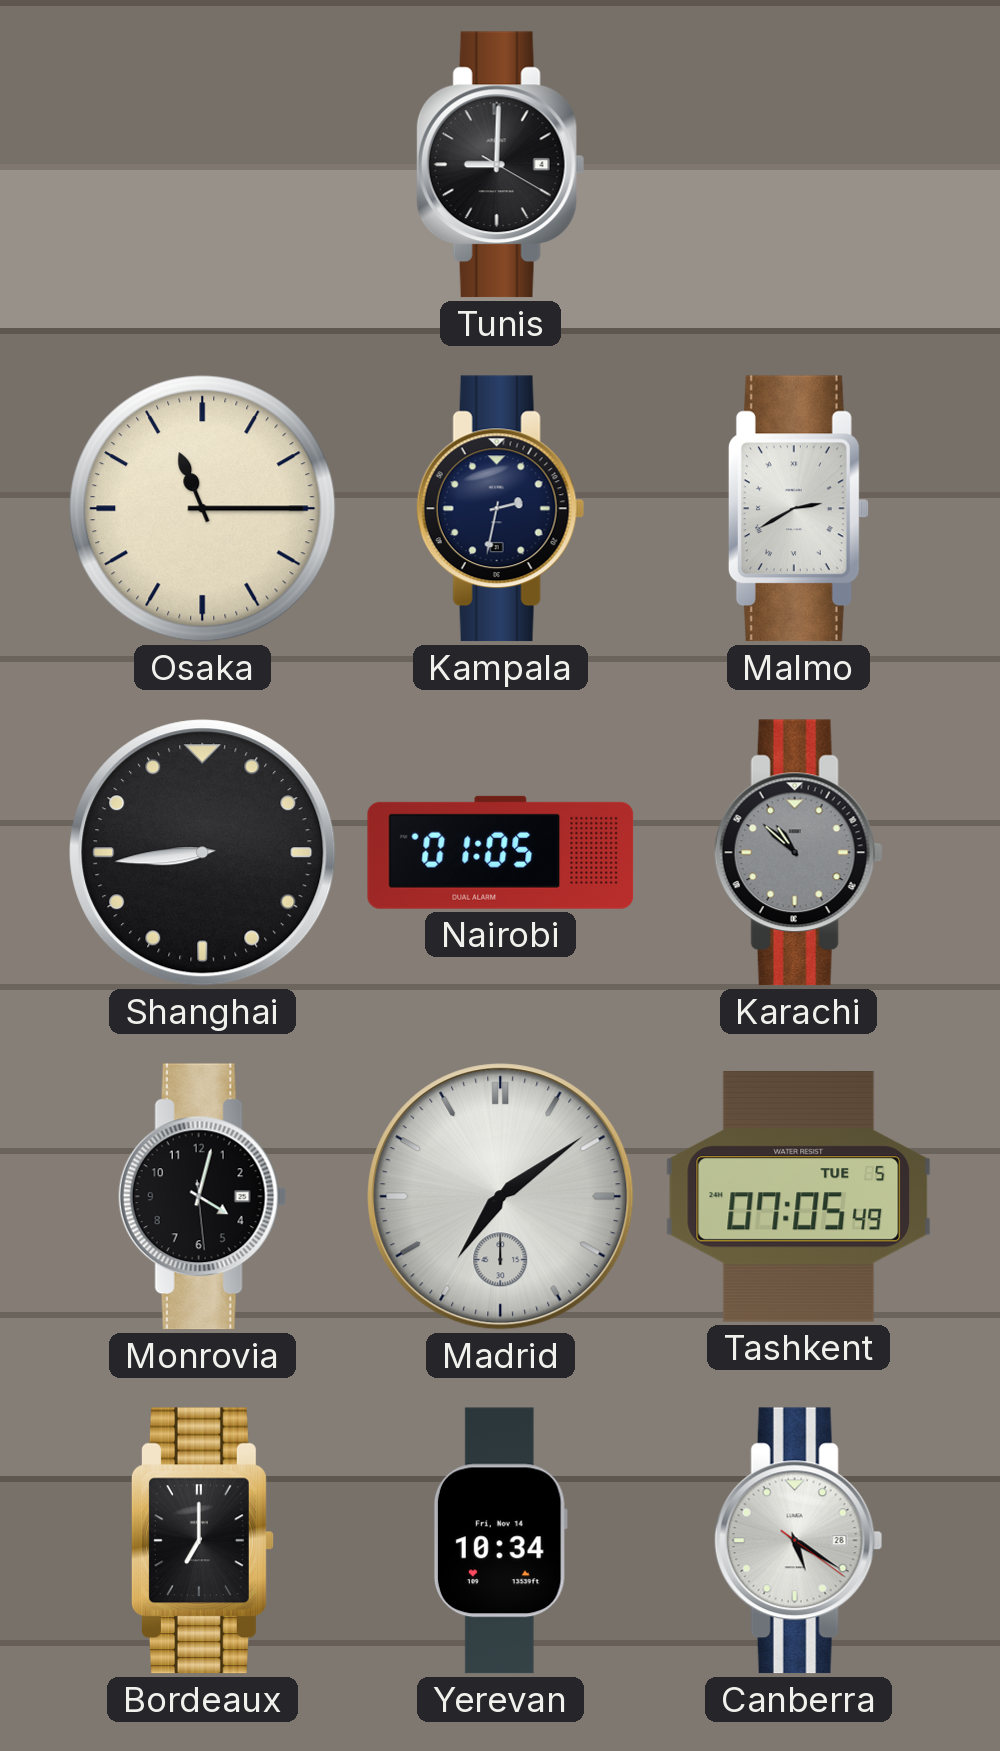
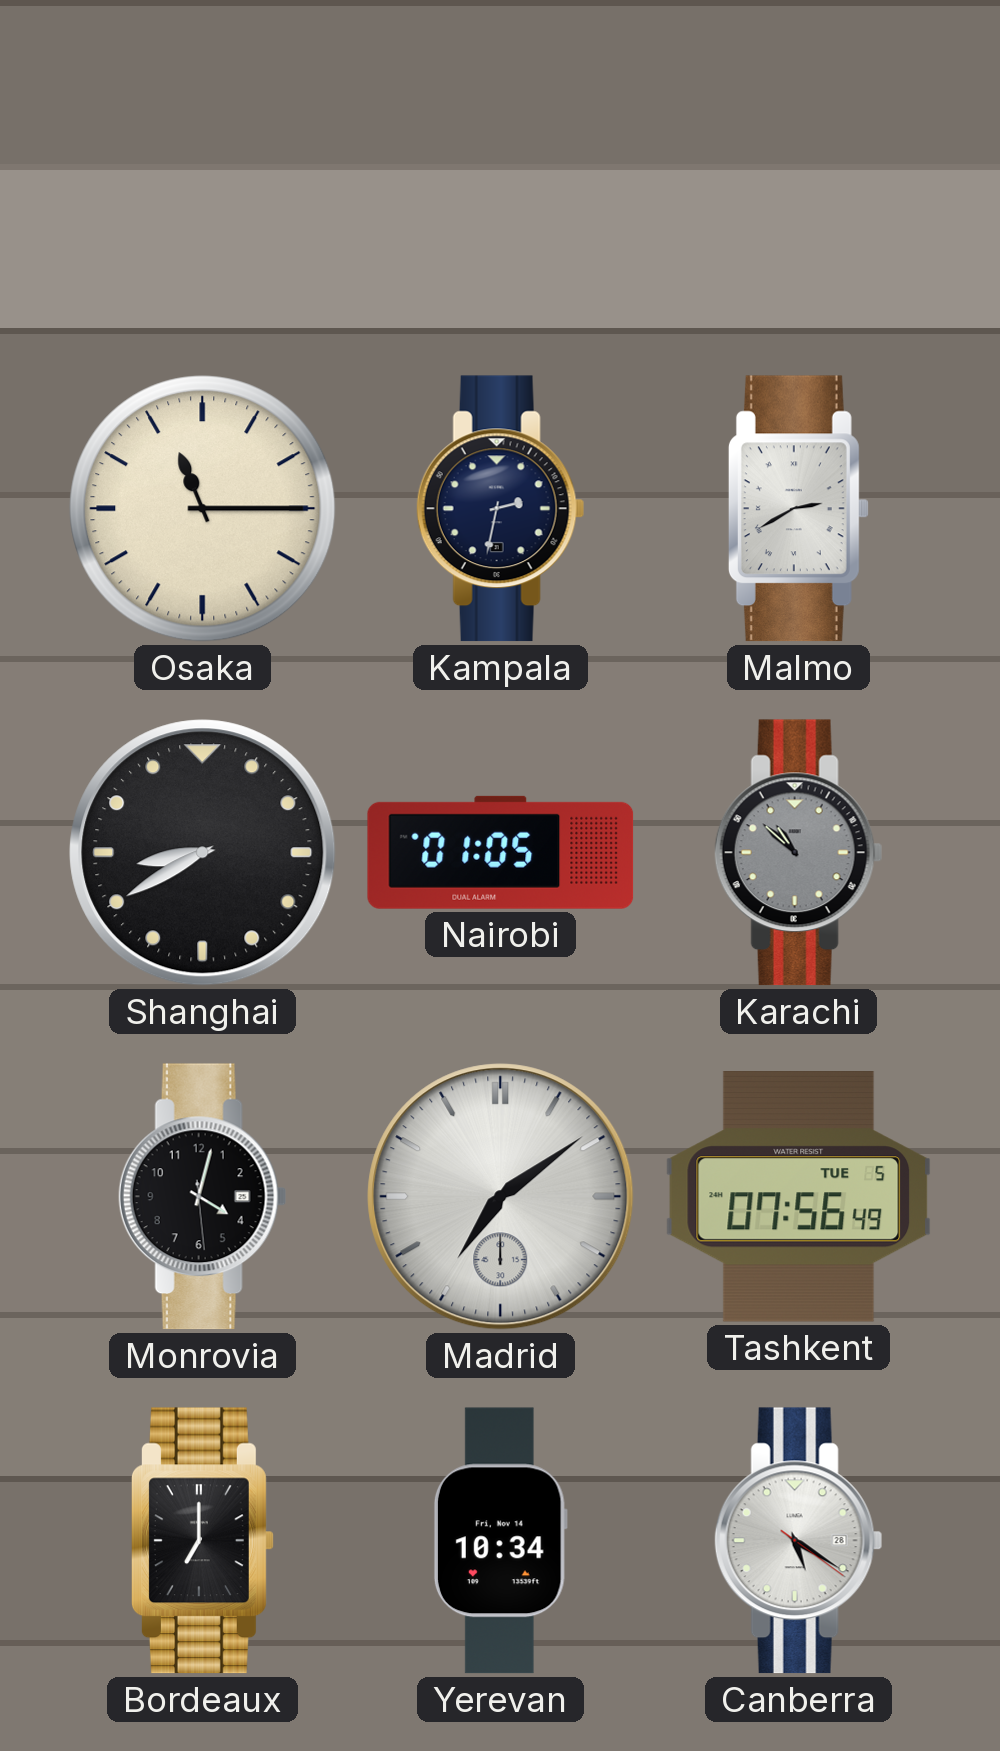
Tunis: 9:00 -> none (500, 165)
Shanghai: 8:44 -> 8:40 (203, 853)
Tashkent: 07:05 -> 07:56 (799, 1197)
